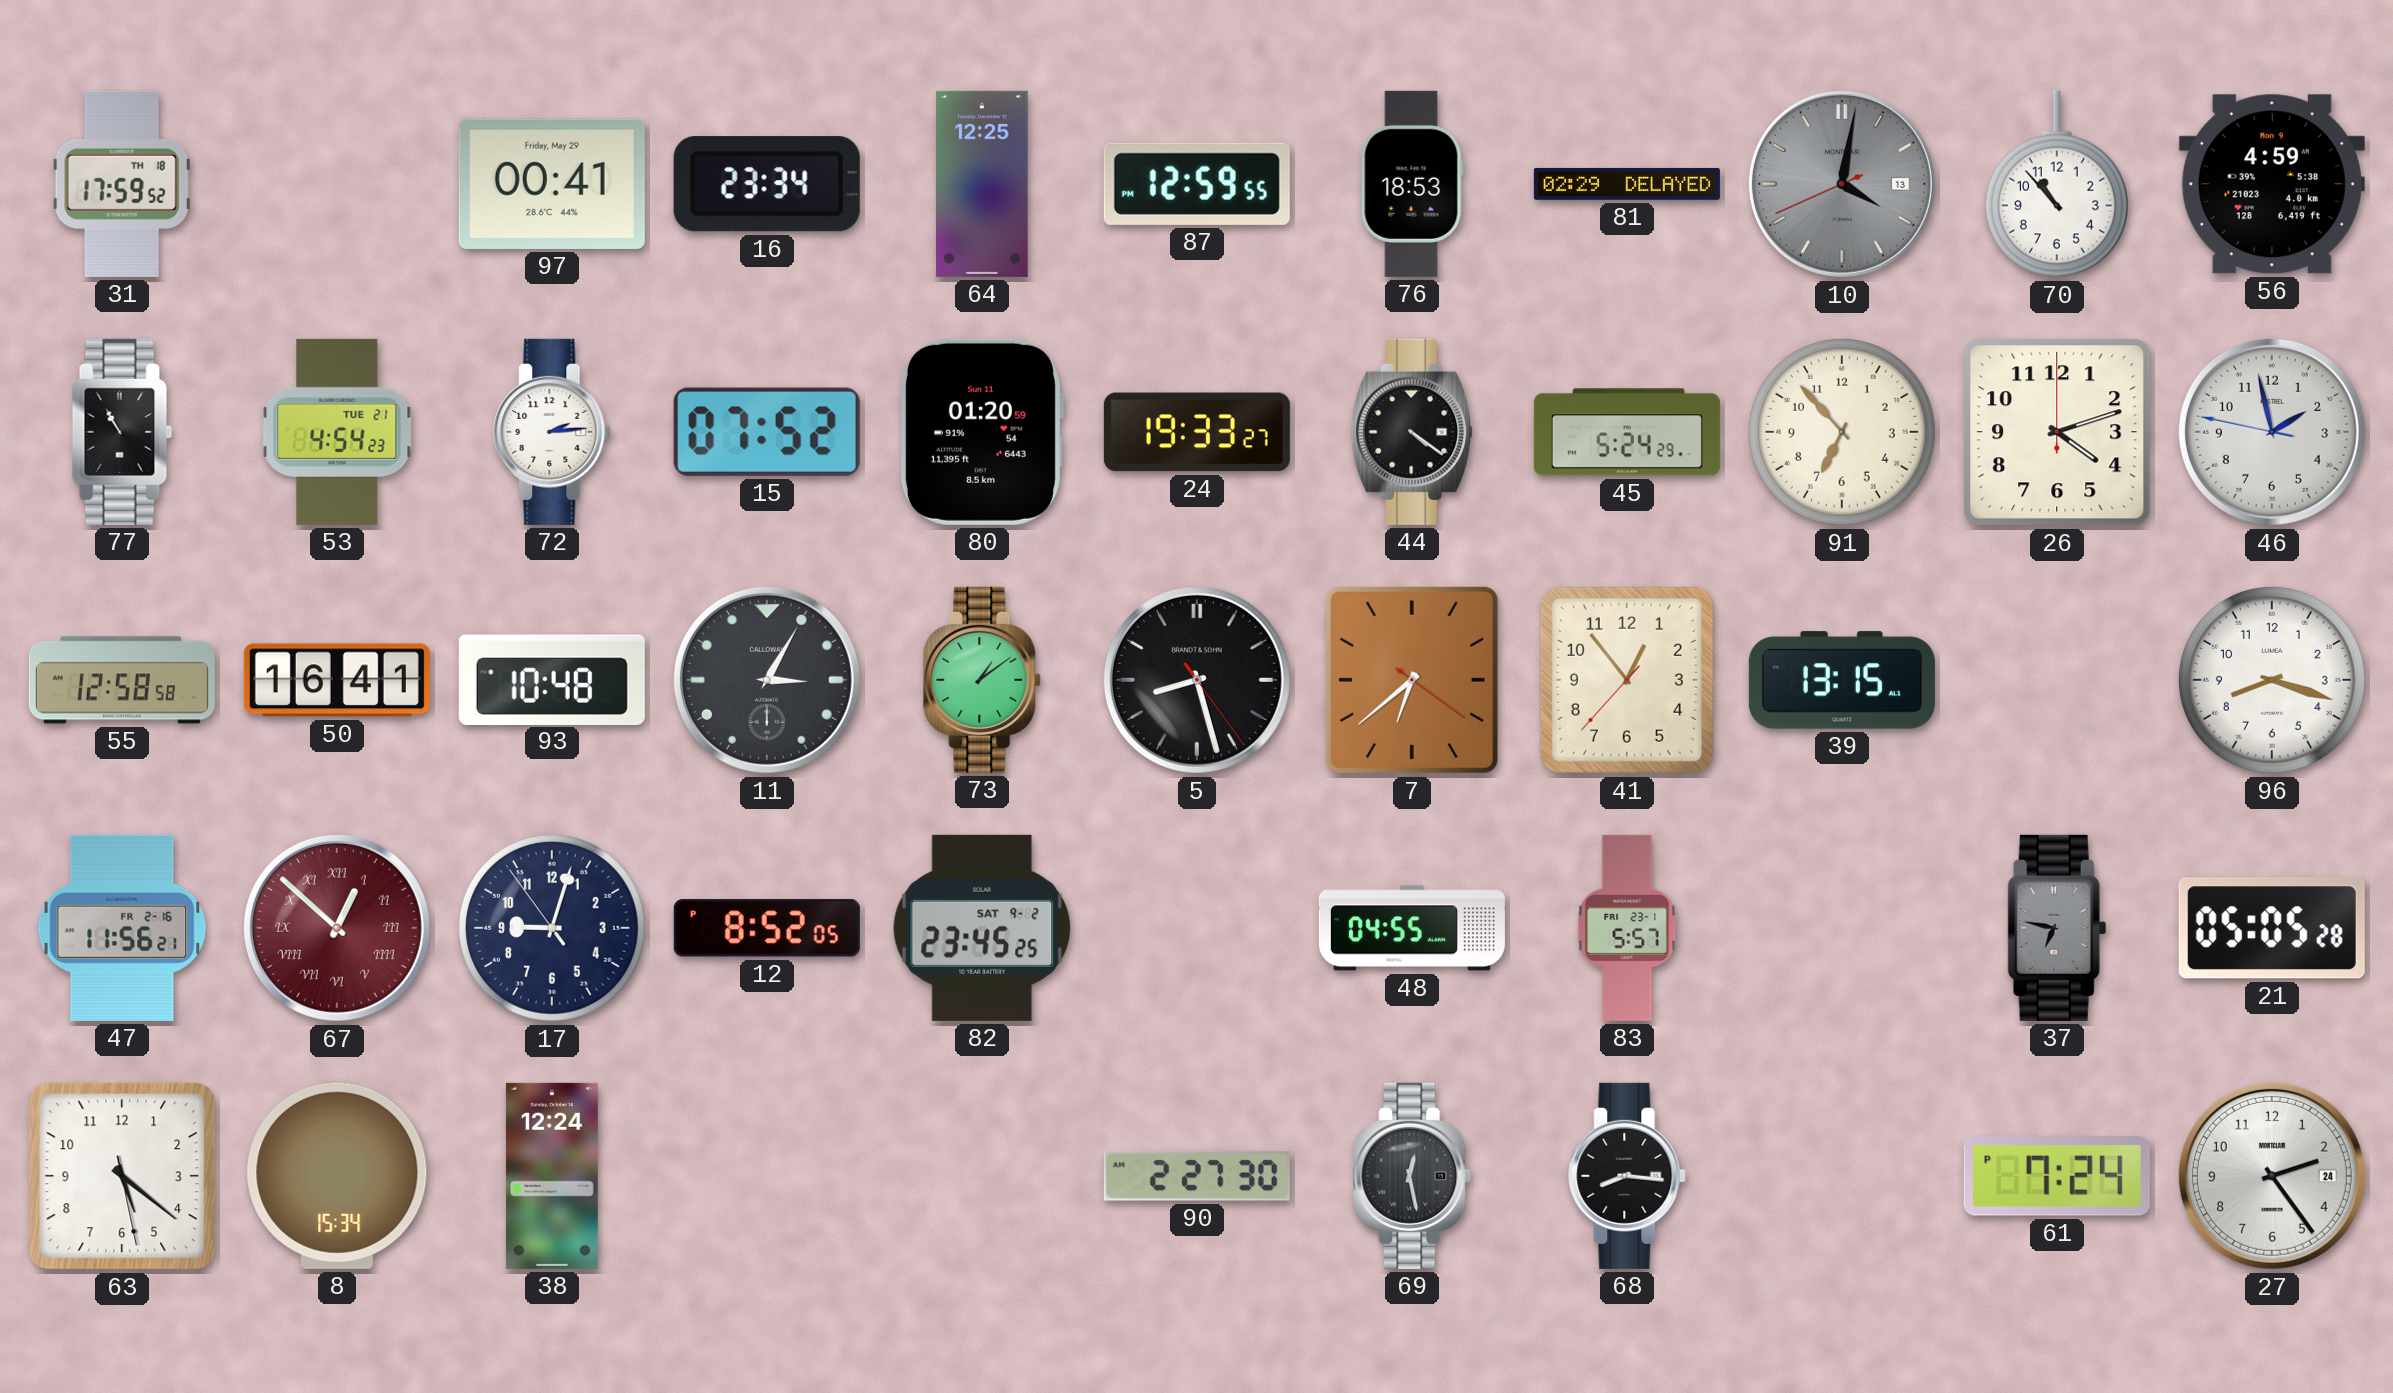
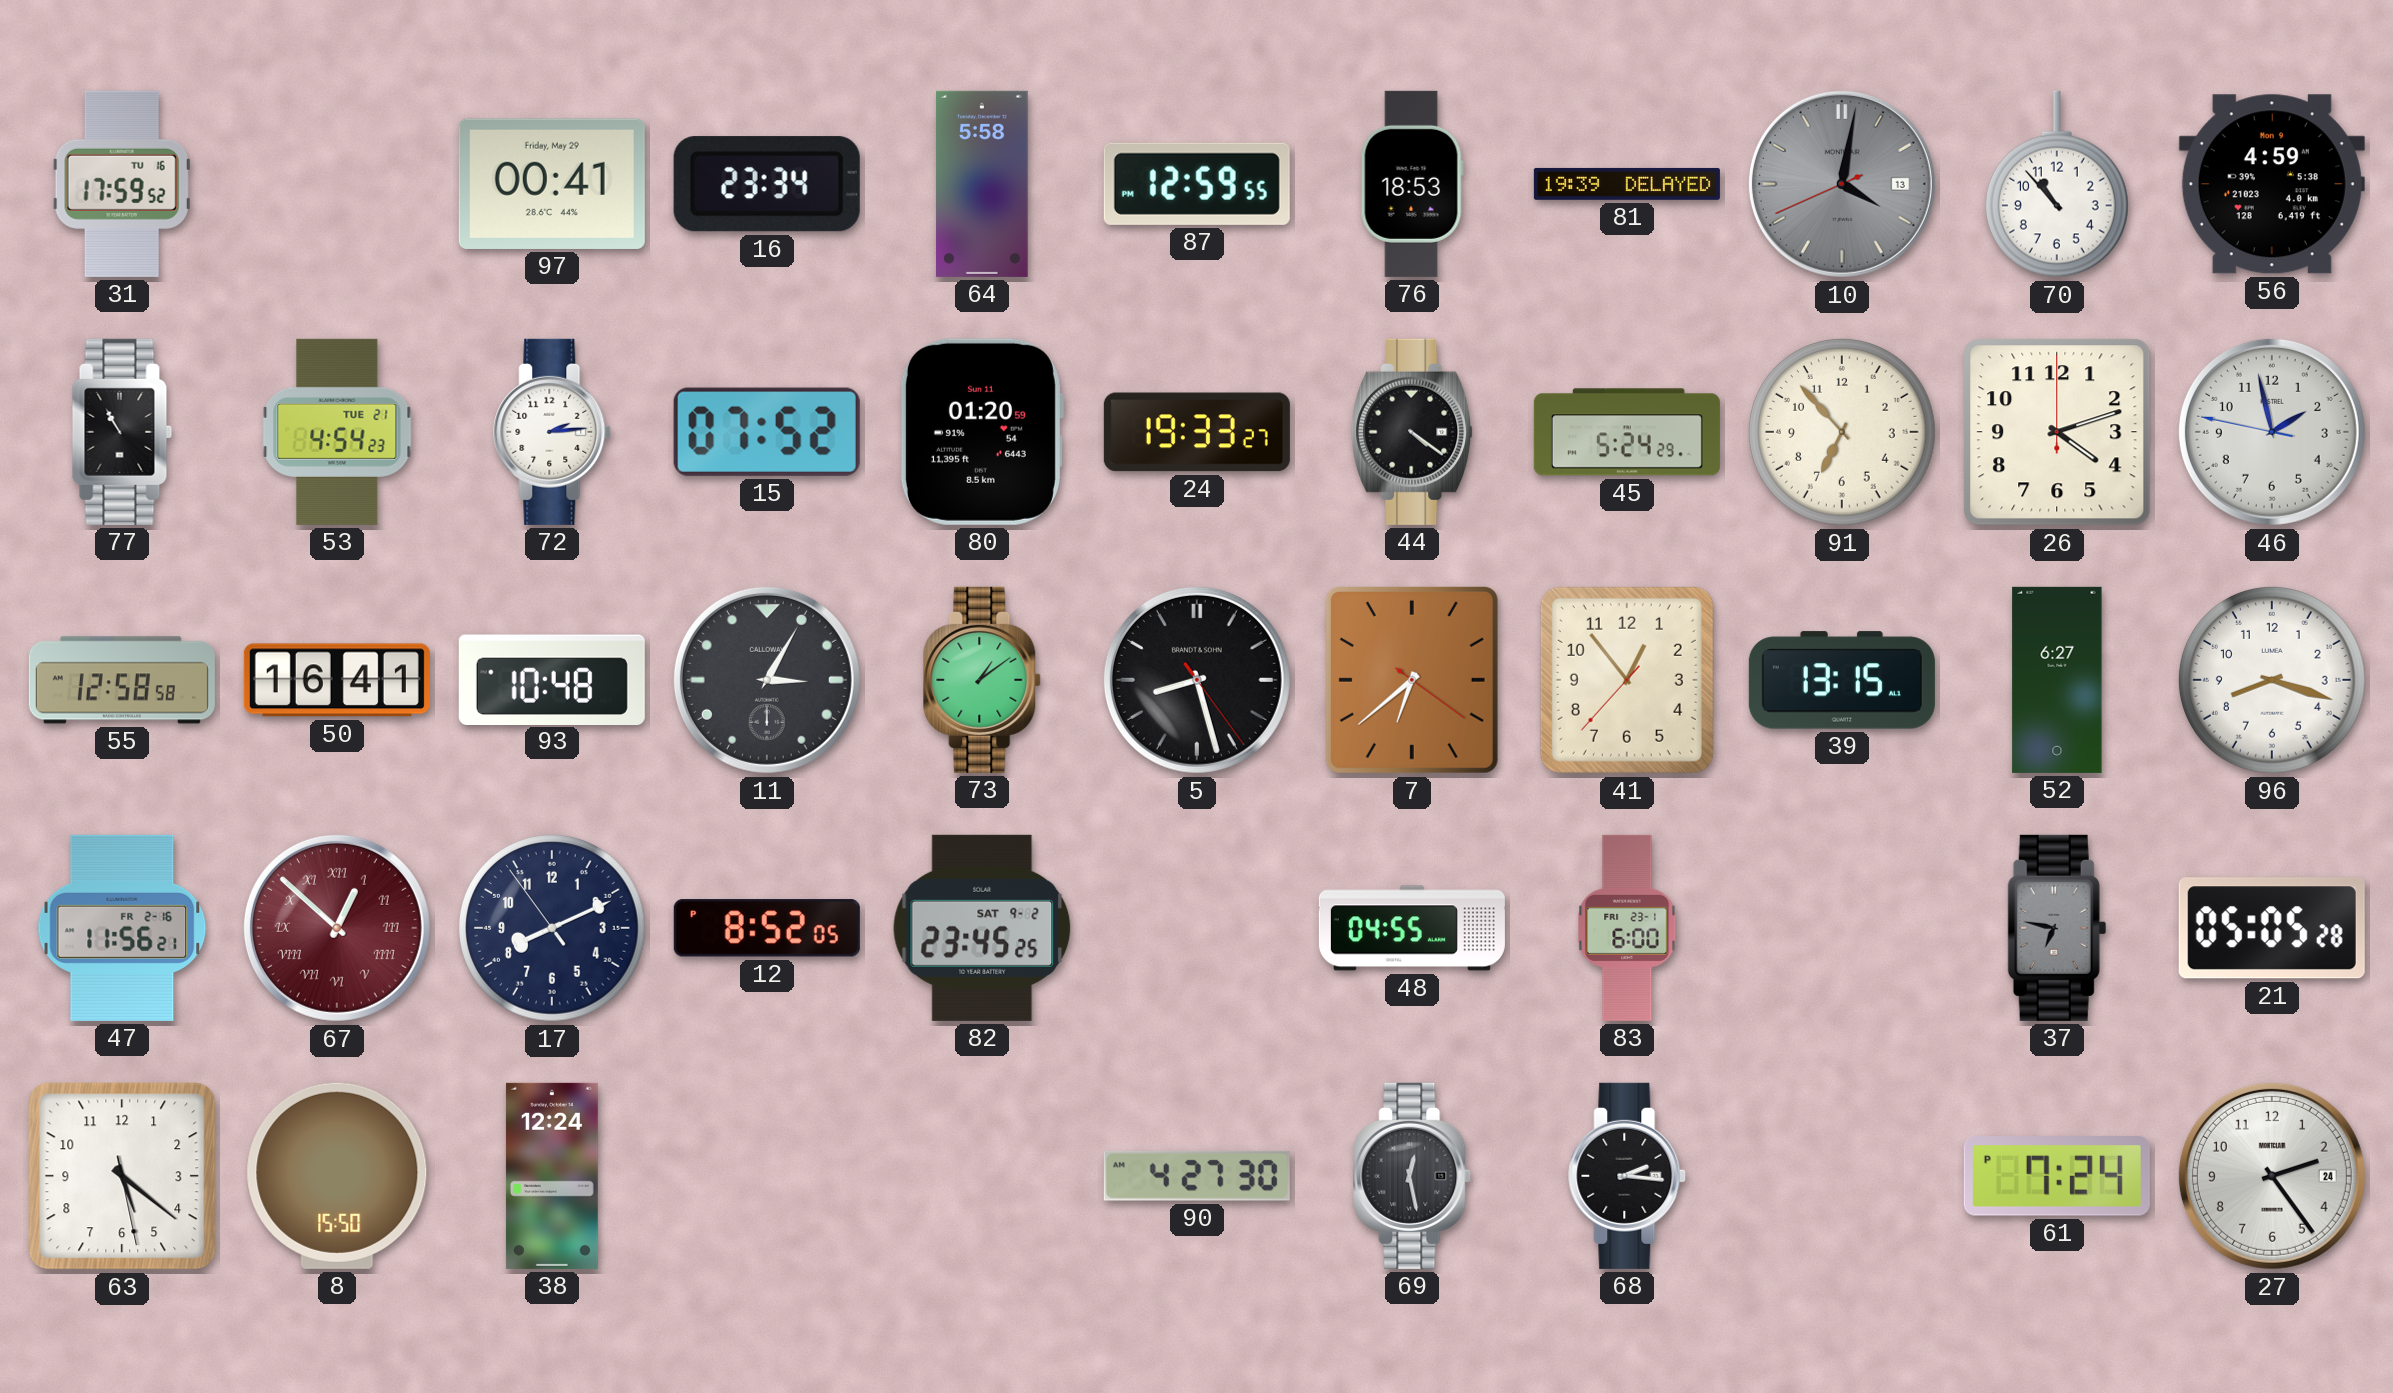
31 date: TH 18 -> TU 16 (122, 184)
64: 12:25 -> 5:58 (982, 184)
81: 02:29 -> 19:39 (1627, 184)
52: none -> 6:27 (2057, 680)
17: 9:02 -> 8:10 (552, 929)
83: 5:57 -> 6:00 (1627, 928)
8: 15:34 -> 15:50 (337, 1176)
90: 2:27 -> 4:27 (1197, 1176)
68: 8:16 -> 2:16 (1628, 1176)
